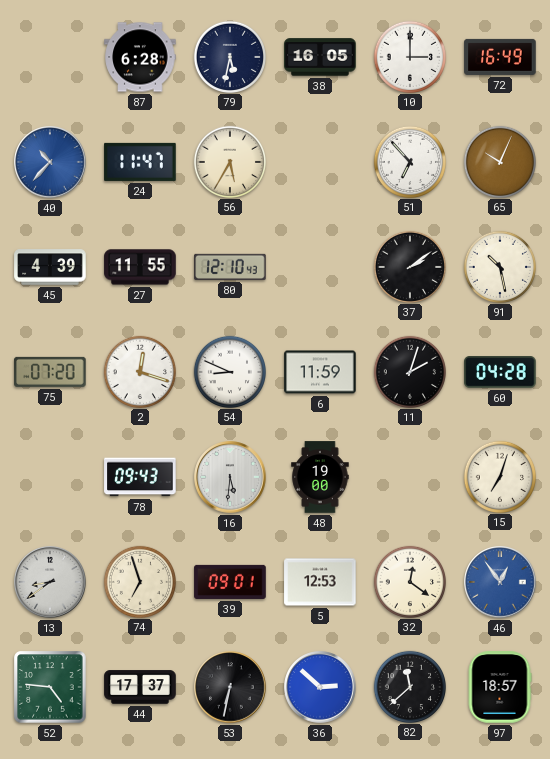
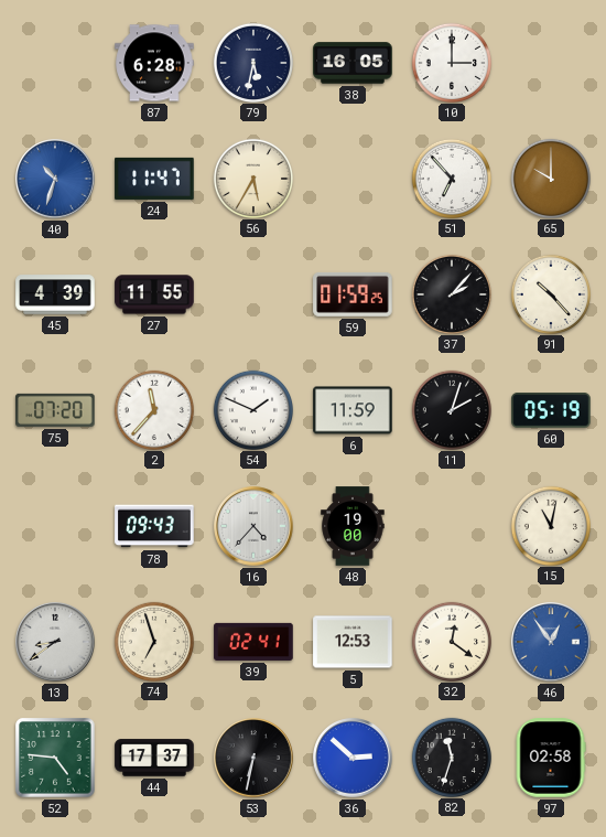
72: 16:49 -> none (500, 57)
40: 10:37 -> 10:33 (55, 179)
65: 10:04 -> 10:00 (550, 178)
80: 12:10 -> none (230, 267)
59: none -> 01:59 (353, 294)
37: 2:09 -> 2:07 (451, 293)
91: 10:28 -> 10:23 (550, 293)
2: 12:18 -> 11:37 (153, 409)
54: 8:49 -> 1:49 (252, 409)
60: 04:28 -> 05:19 (551, 410)
16: 5:31 -> 4:37 (253, 526)
15: 7:03 -> 11:02 (550, 525)
39: 09:01 -> 02:41 (253, 642)
82: 11:38 -> 11:33 (451, 756)
97: 18:57 -> 02:58 (551, 758)
